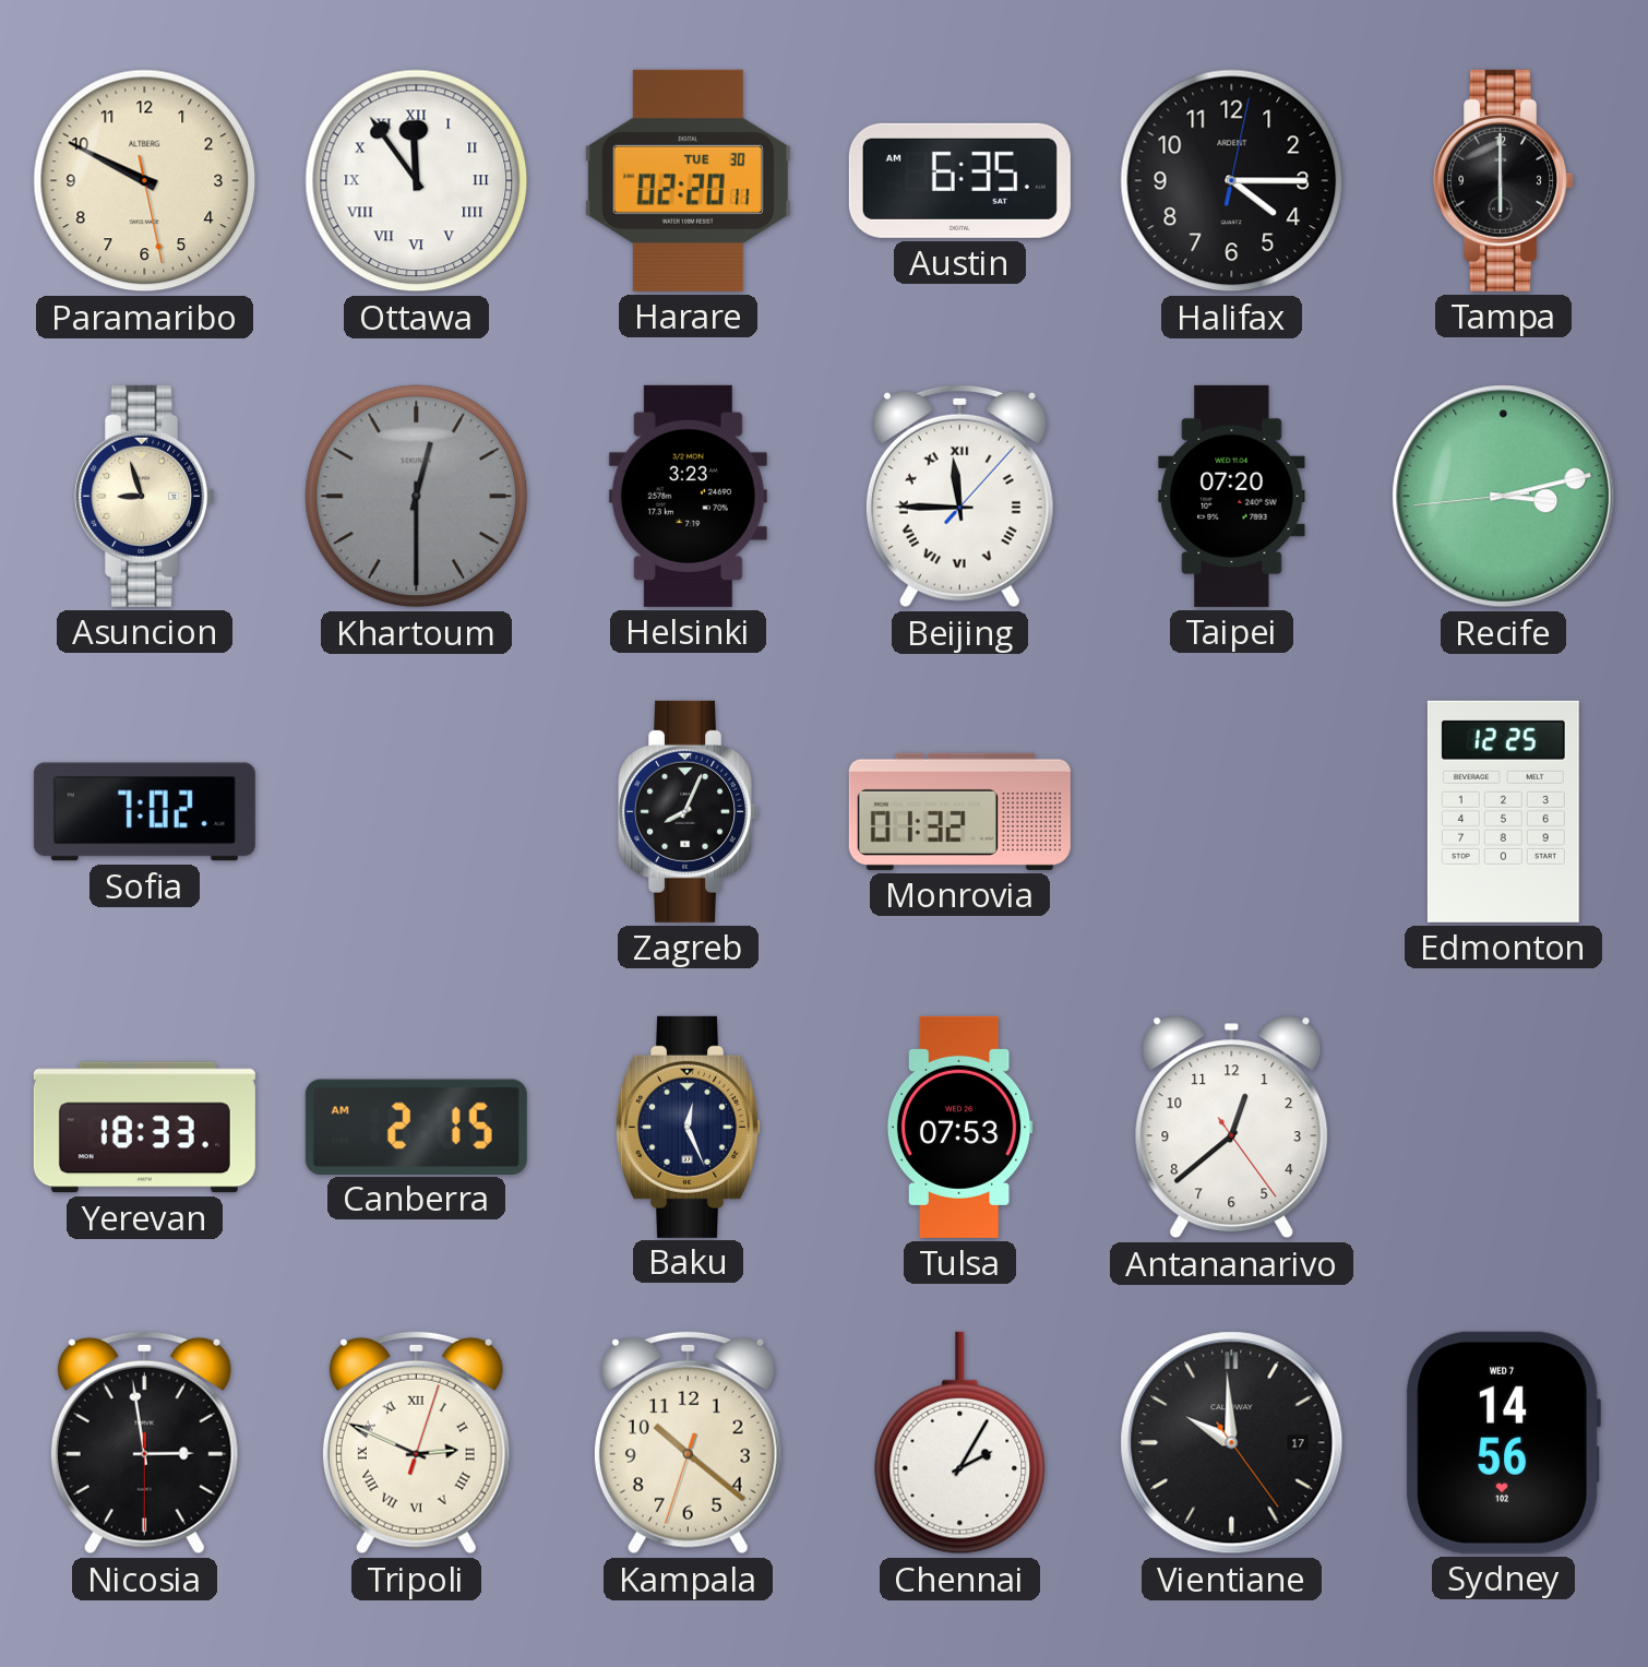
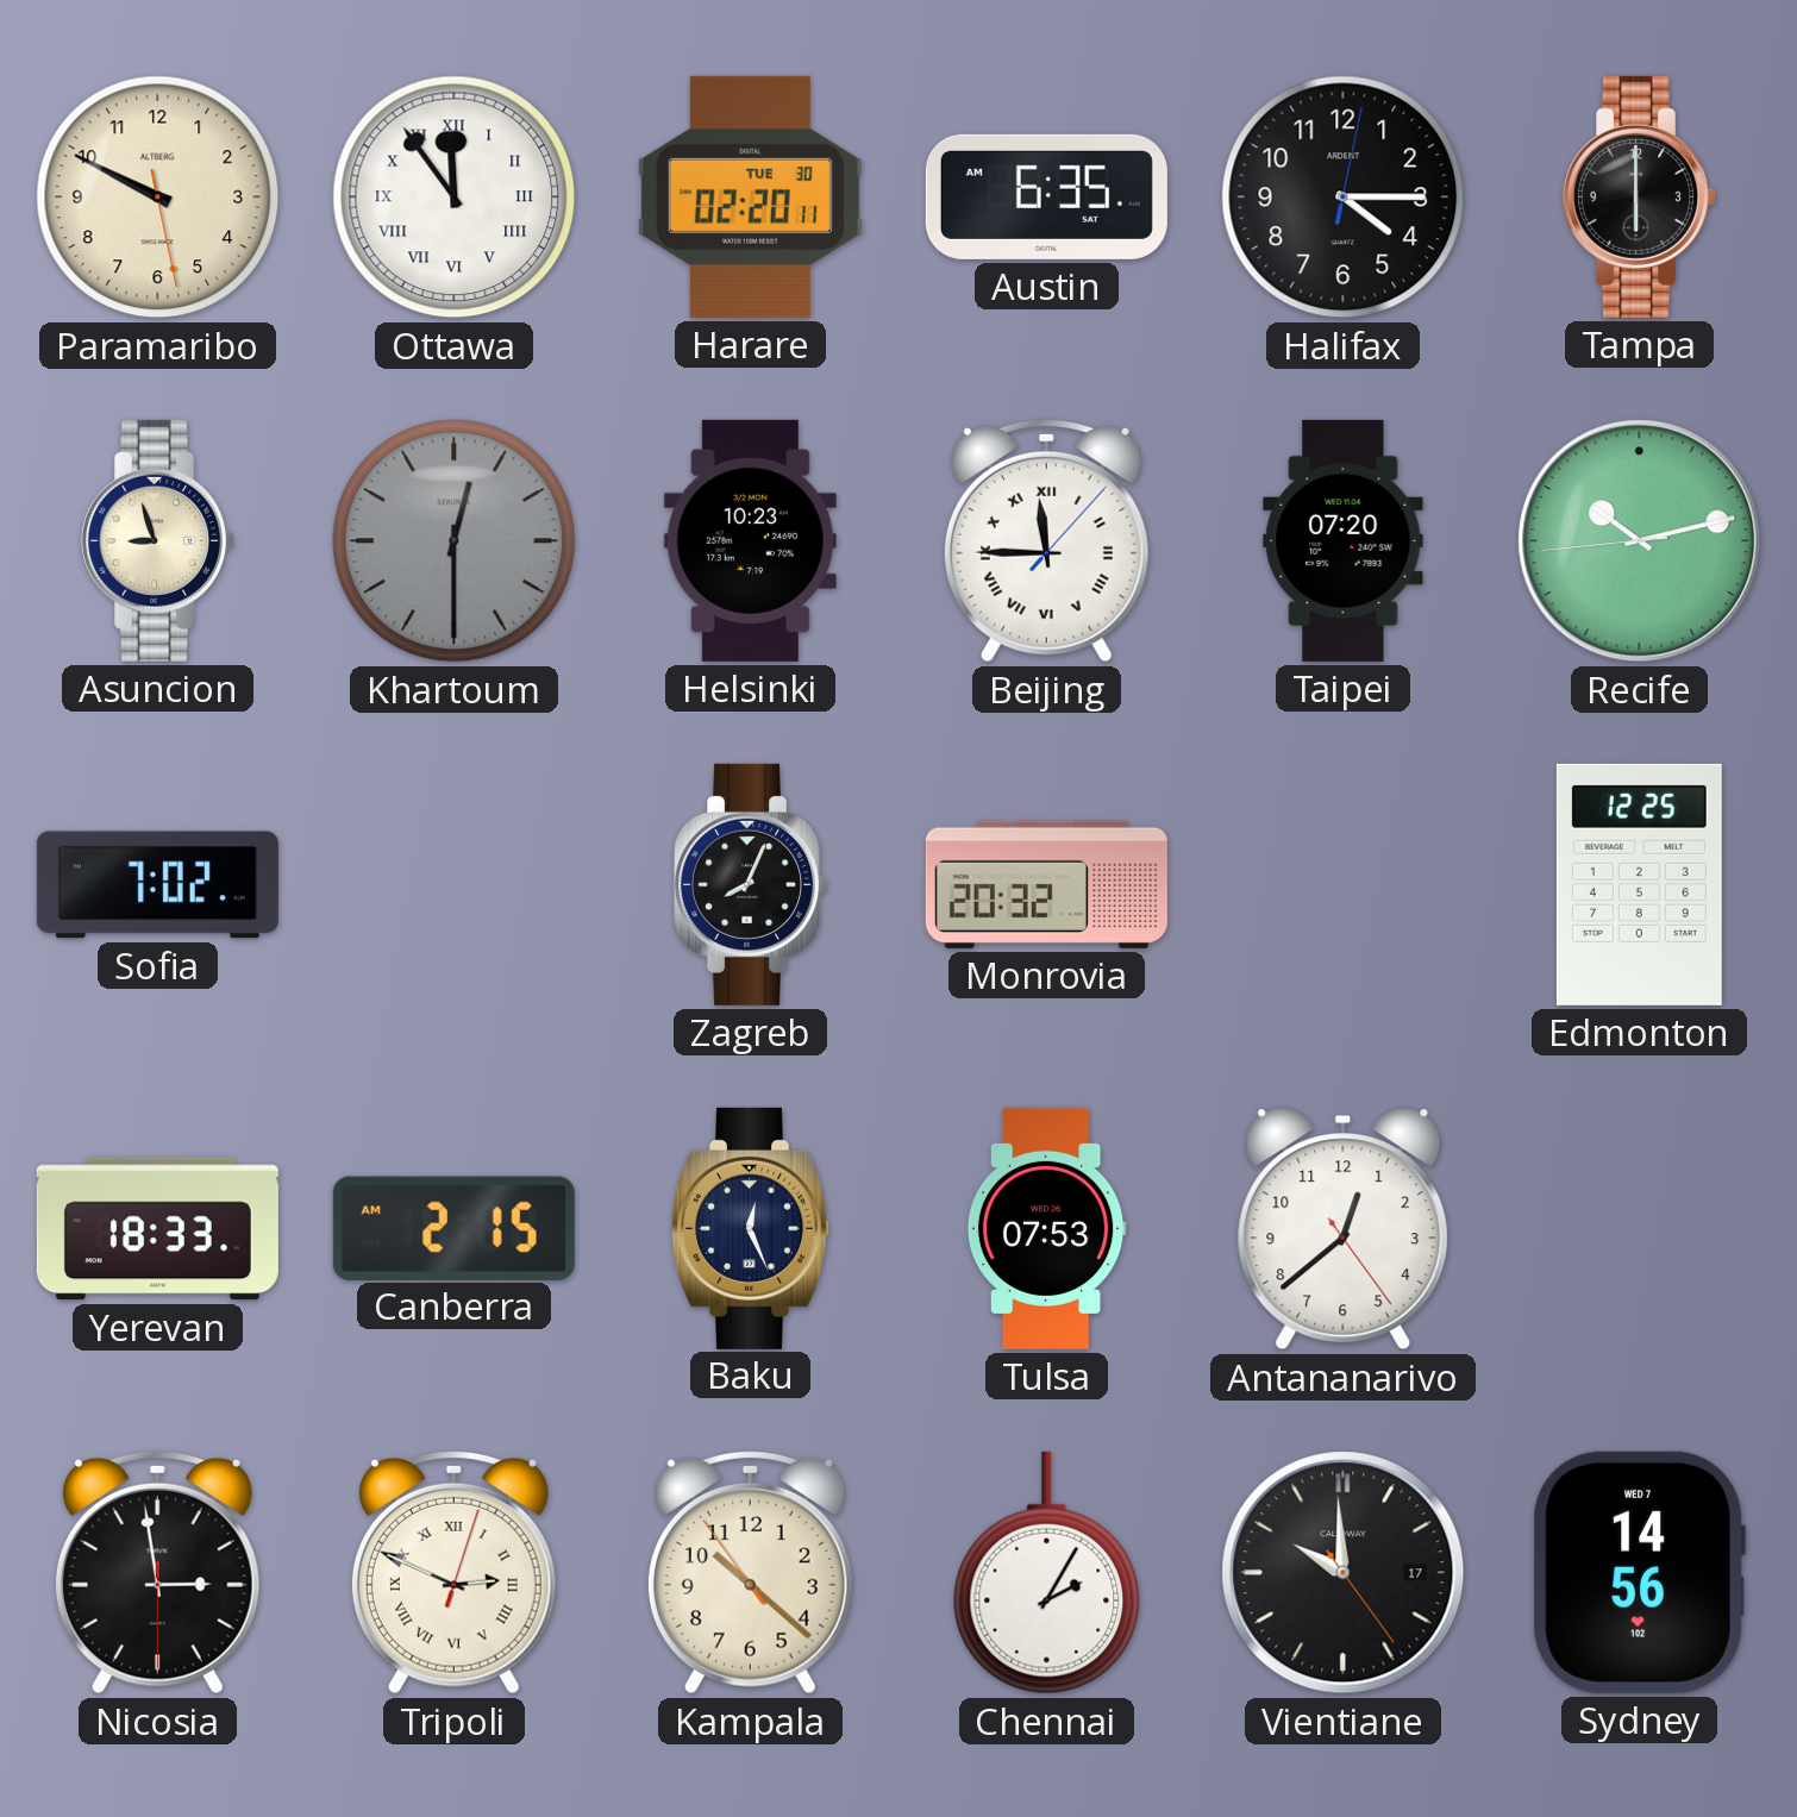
Helsinki: 3:23 -> 10:23 (750, 540)
Recife: 3:12 -> 10:12 (1640, 541)
Monrovia: 01:32 -> 20:32 (1046, 884)
Kampala: 10:21:33 -> 10:21:54 (750, 1572)
